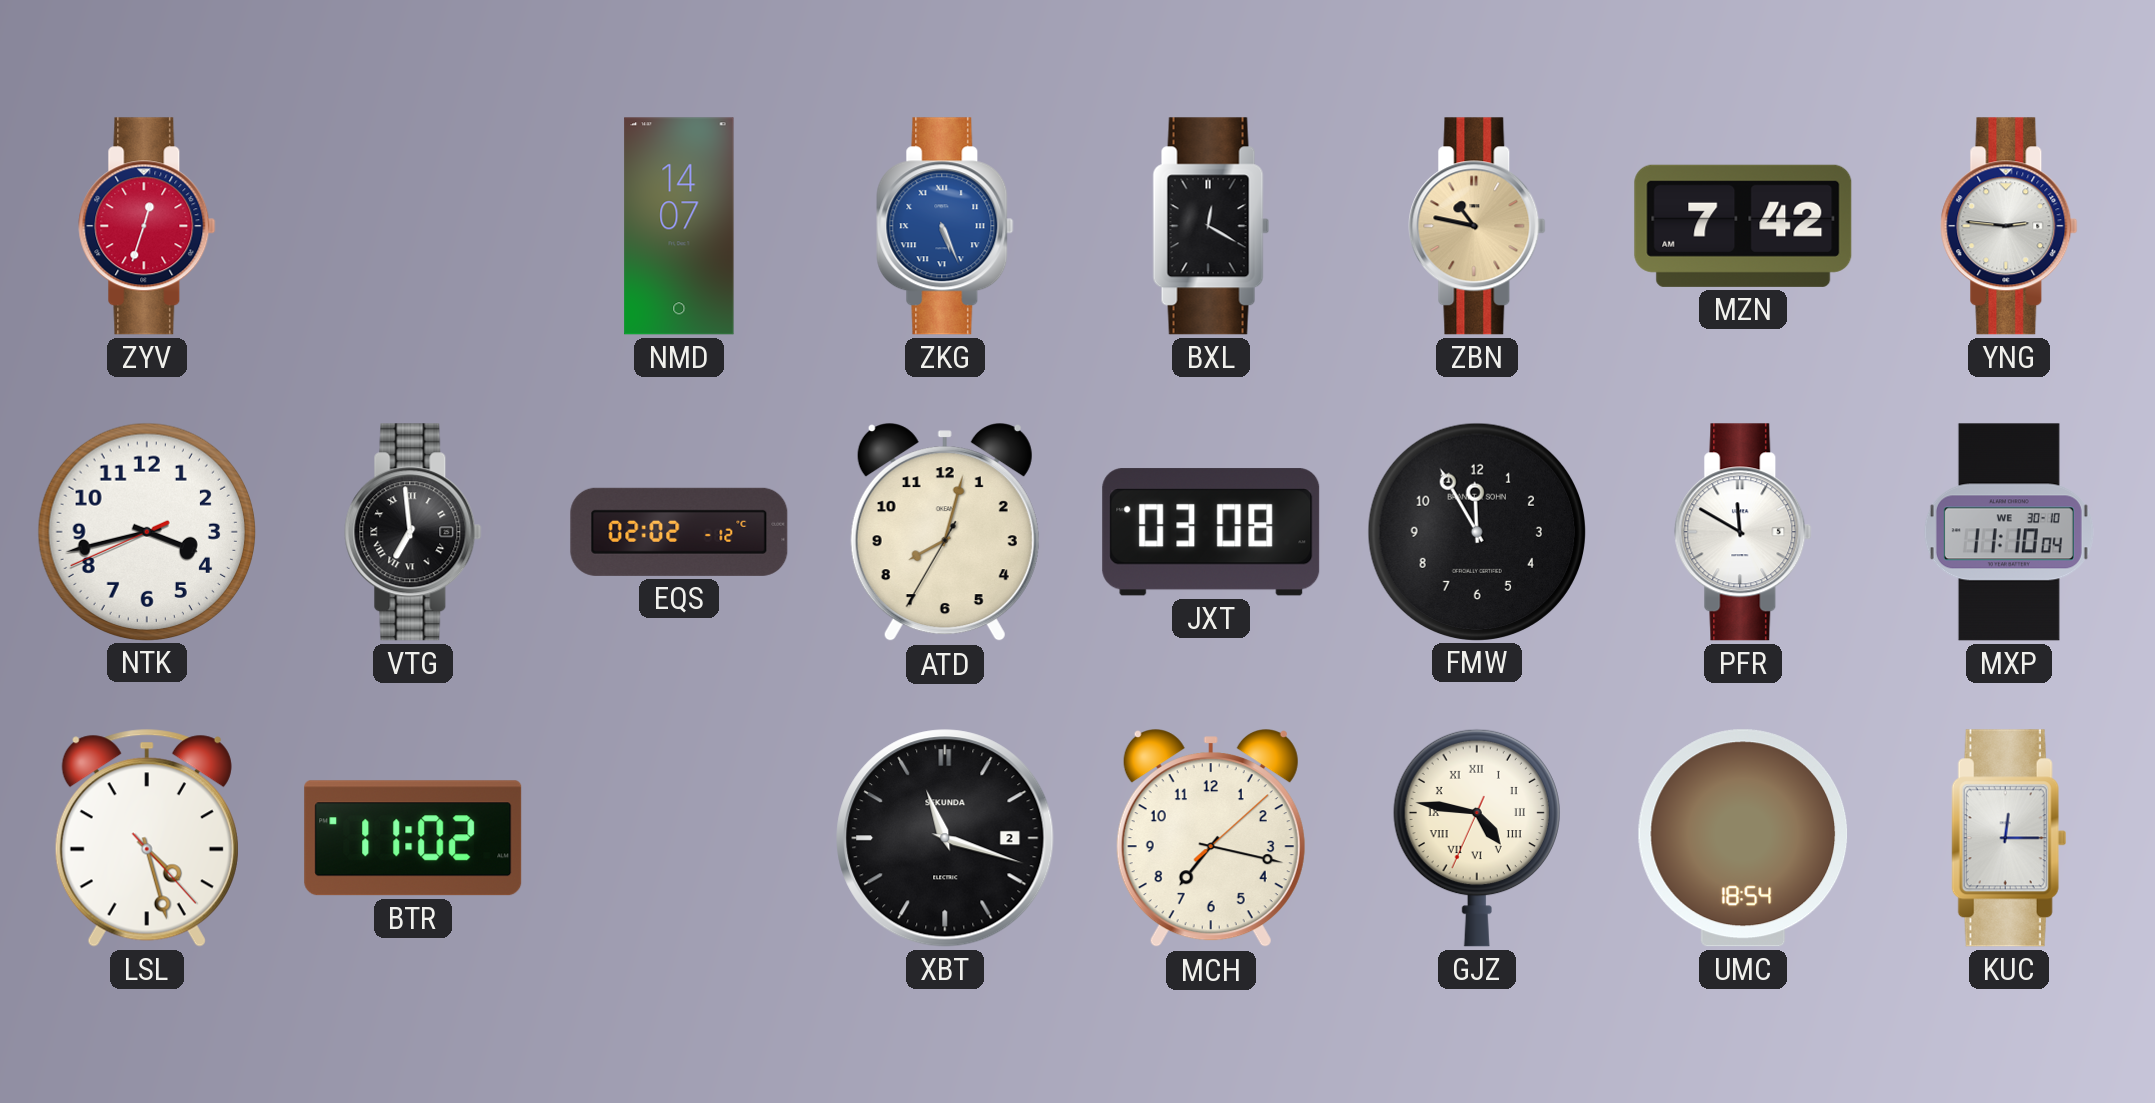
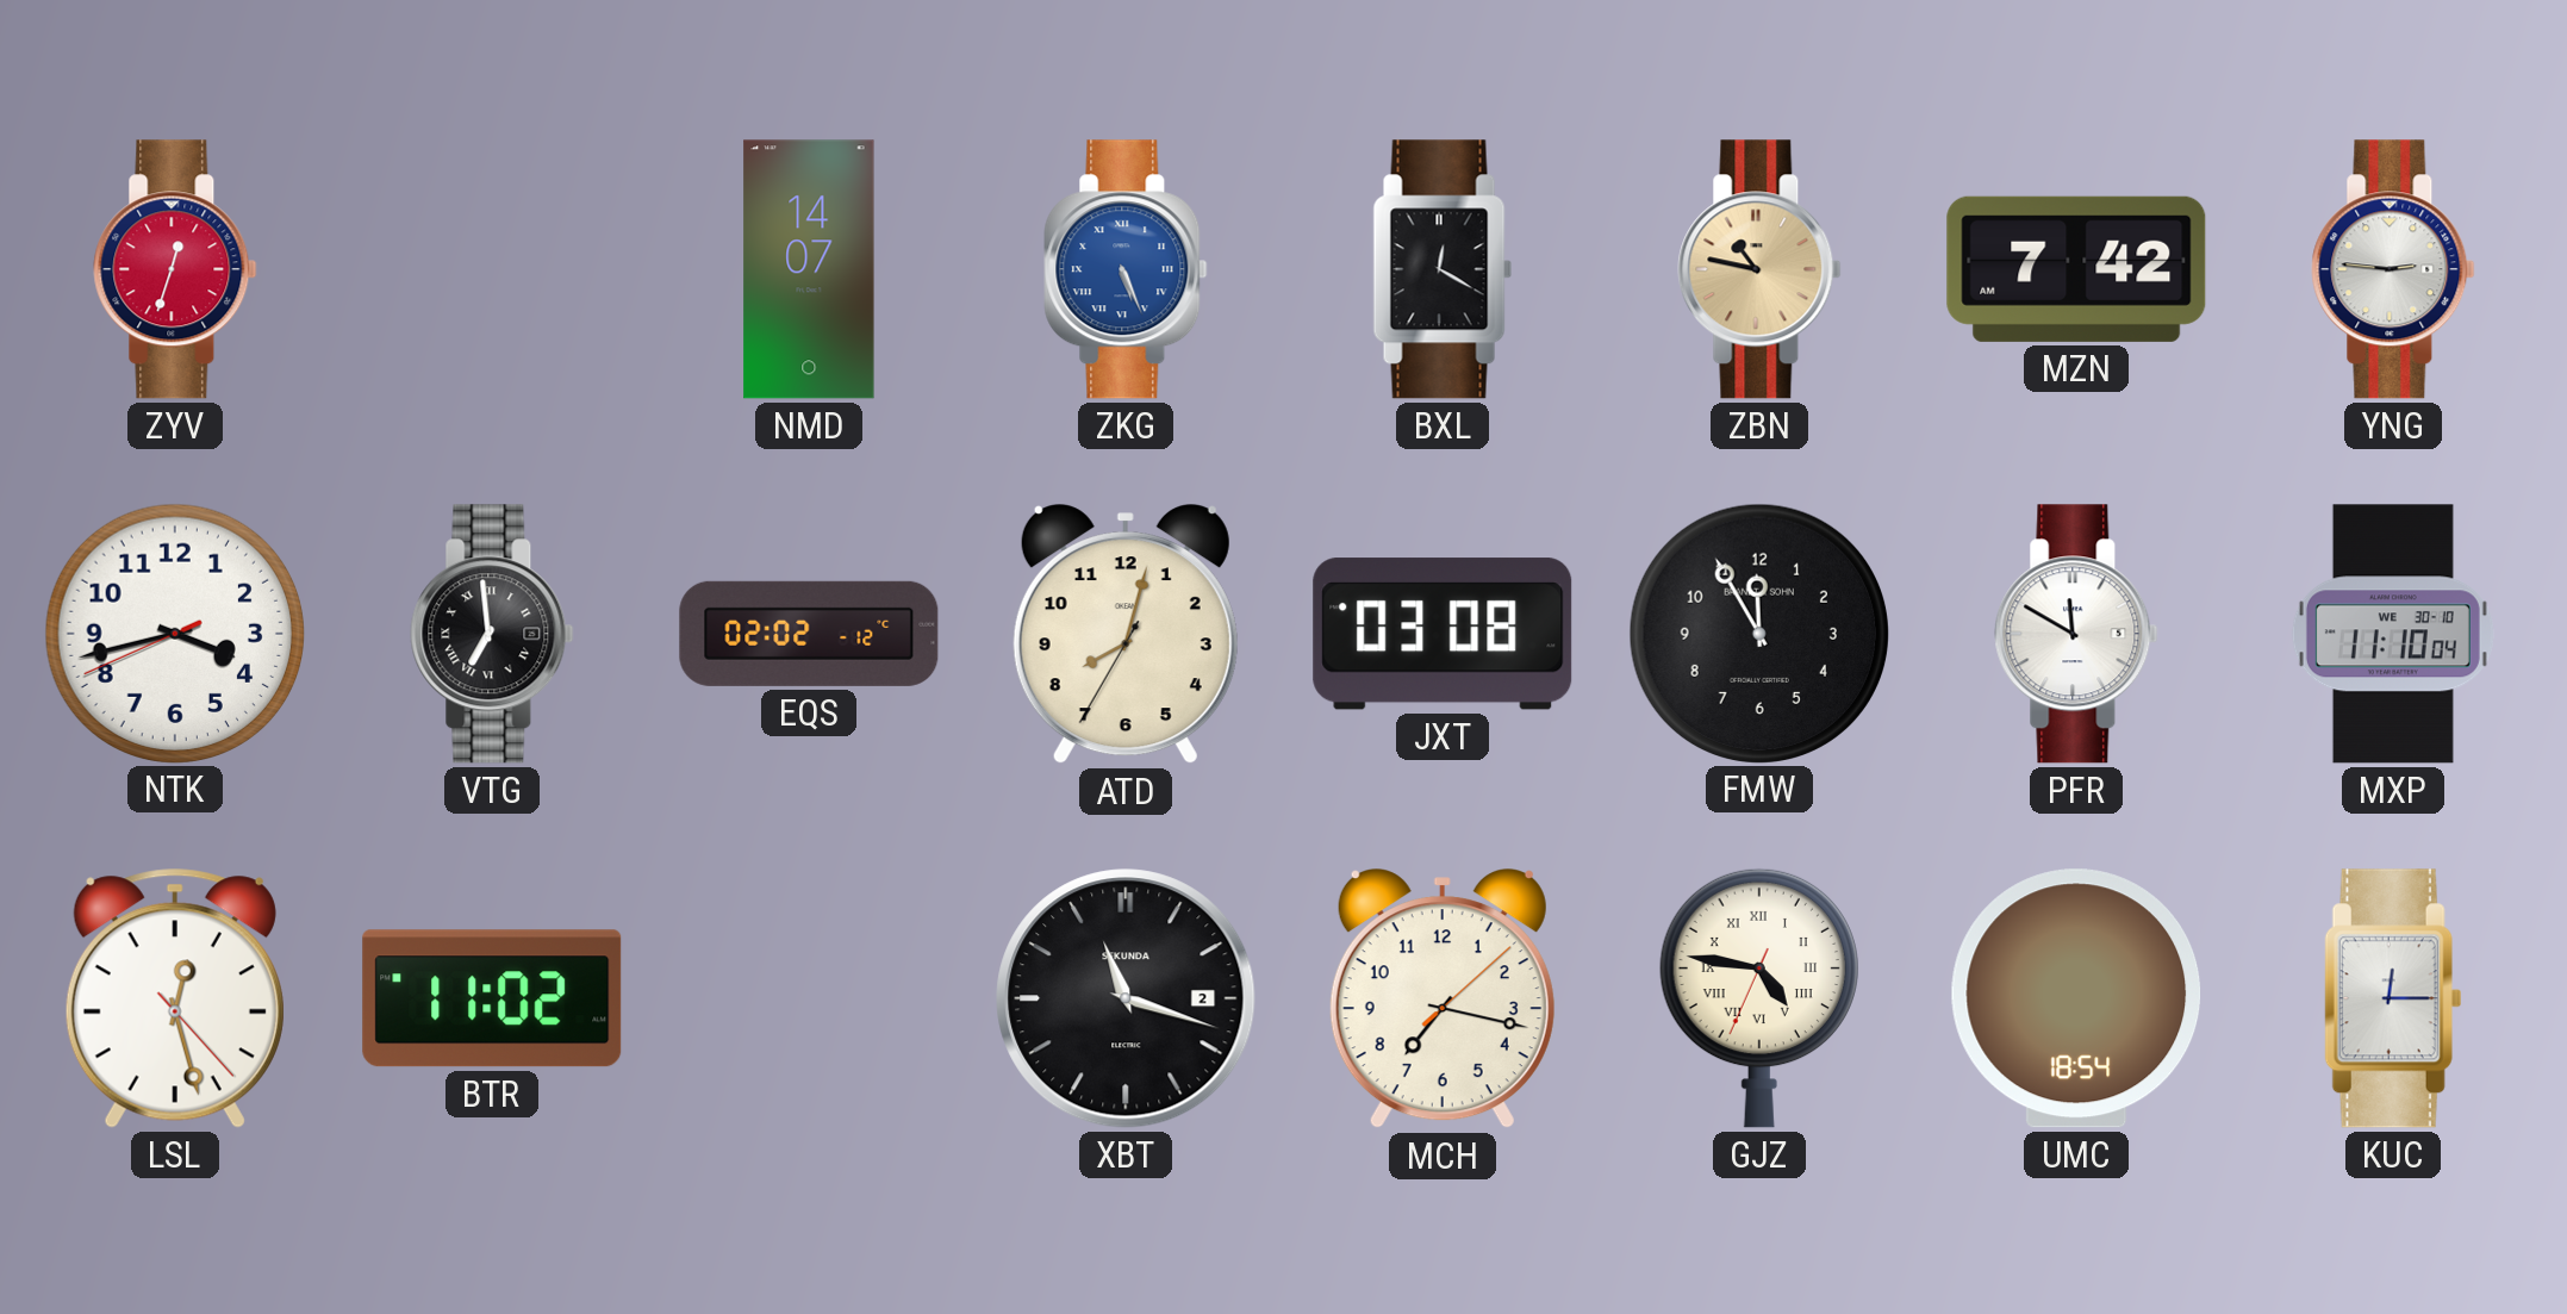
LSL: 4:27 -> 12:27 (175, 998)
